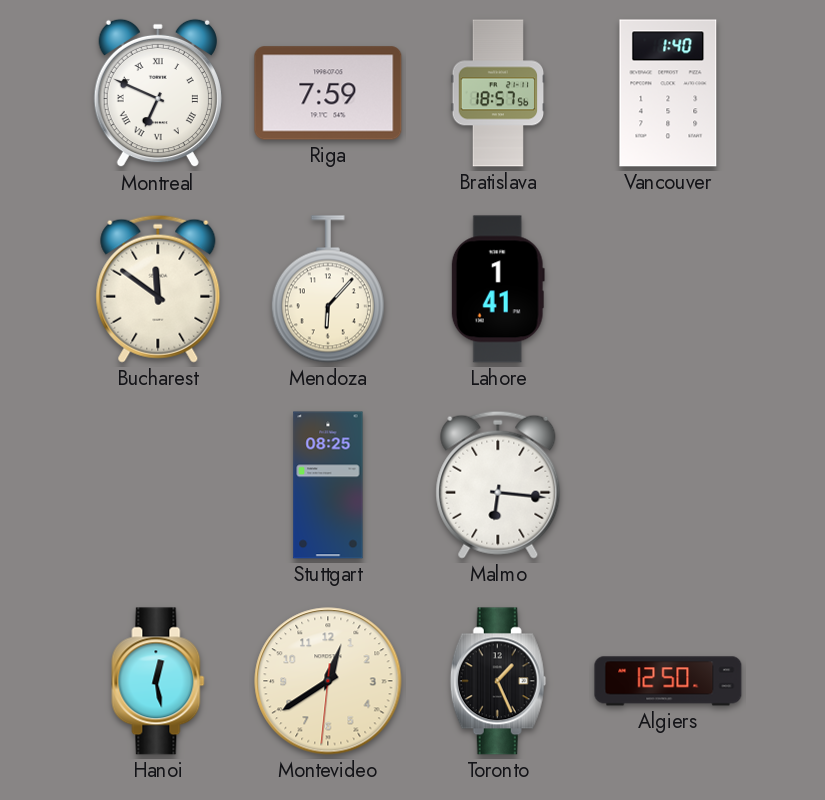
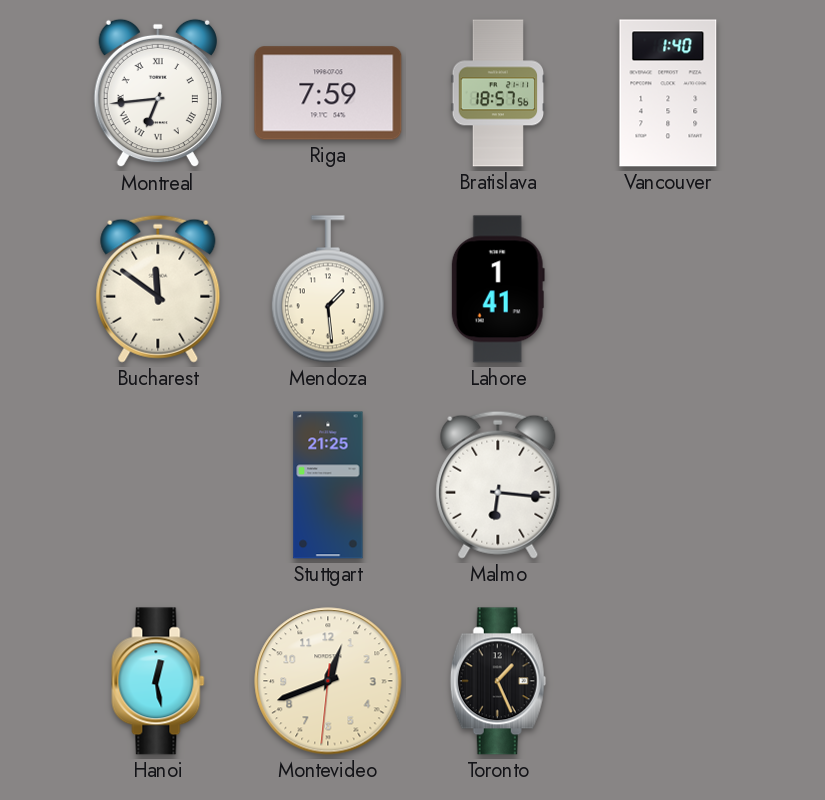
Montreal: 6:49 -> 6:44 (158, 93)
Mendoza: 6:07 -> 1:29 (328, 289)
Stuttgart: 08:25 -> 21:25 (328, 485)
Montevideo: 12:39 -> 12:41 (328, 681)
Algiers: 12:50 -> none (668, 681)
